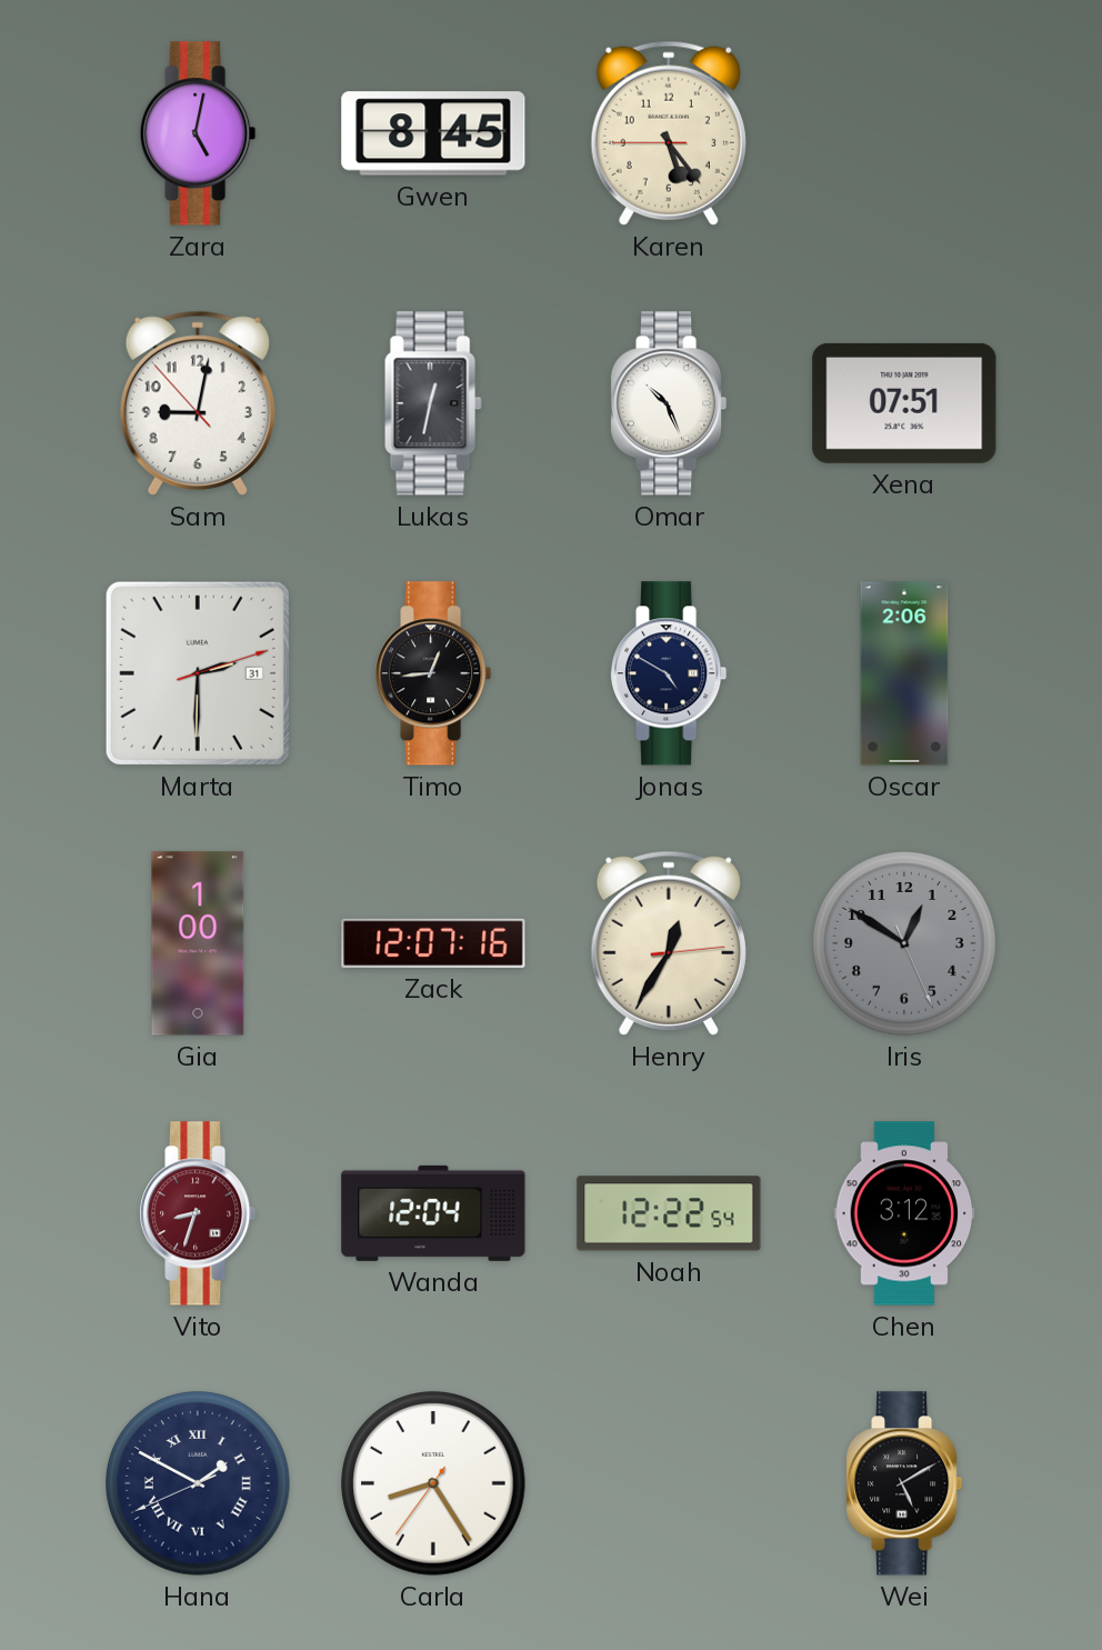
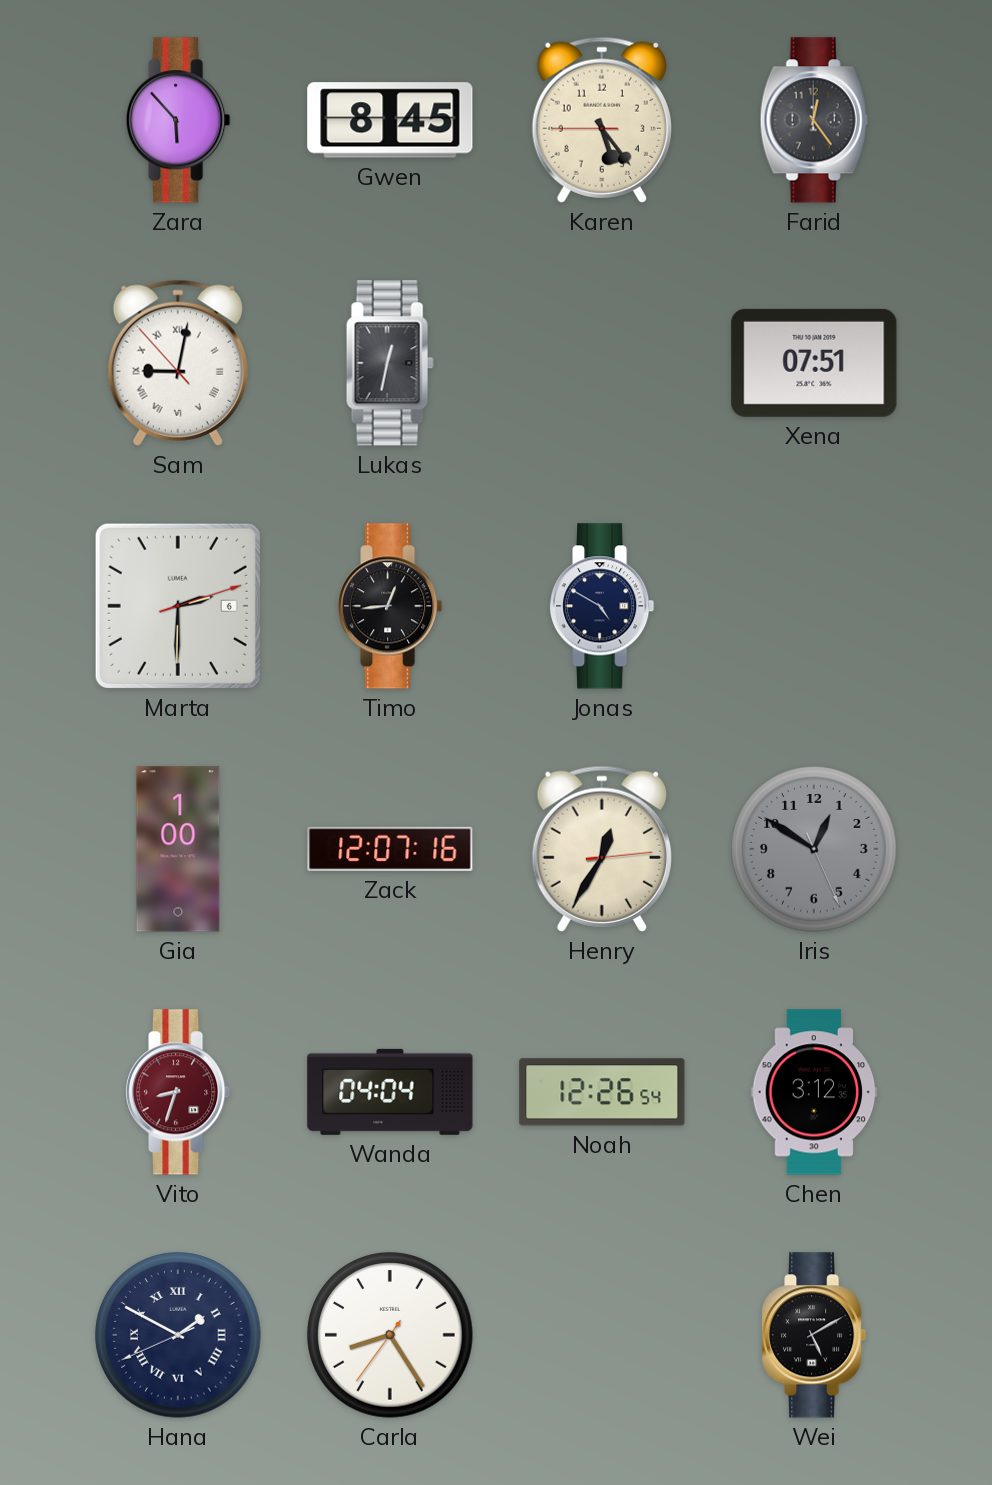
Zara: 5:02 -> 5:53 (179, 120)
Farid: none -> 12:24 (814, 120)
Sam numerals: Arabic -> Roman (178, 363)
Omar: 10:26 -> none (670, 403)
Marta date: 31 -> 6 (178, 606)
Oscar: 2:06 -> none (904, 673)
Wanda: 12:04 -> 04:04 (390, 1092)
Noah: 12:22 -> 12:26 (602, 1092)
